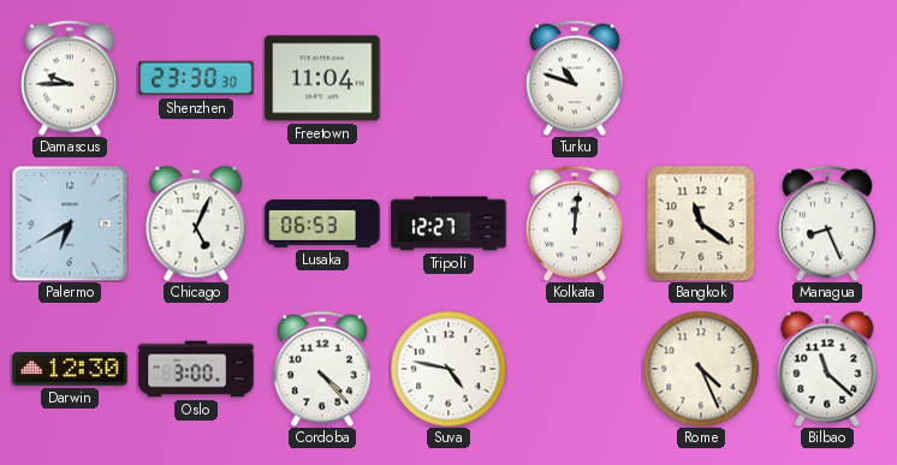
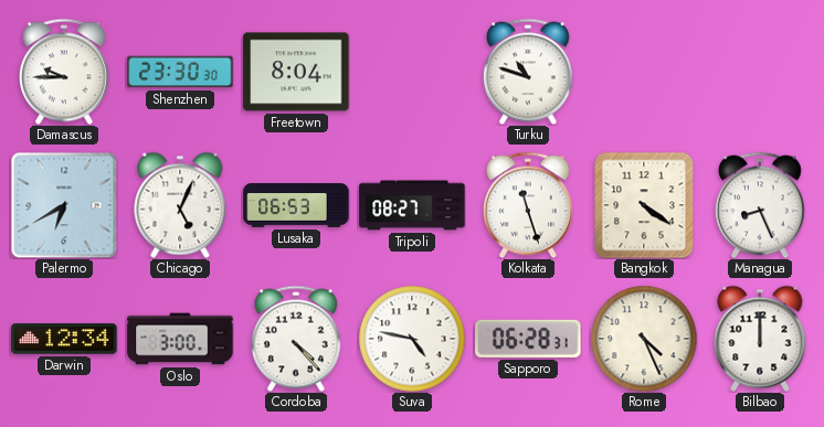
Freetown: 11:04 -> 8:04 (296, 72)
Tripoli: 12:27 -> 08:27 (412, 205)
Kolkata: 12:01 -> 11:27 (529, 205)
Bangkok: 11:21 -> 4:21 (644, 205)
Darwin: 12:30 -> 12:34 (64, 339)
Sapporo: none -> 06:28 (528, 339)
Bilbao: 11:22 -> 12:00 (760, 339)
